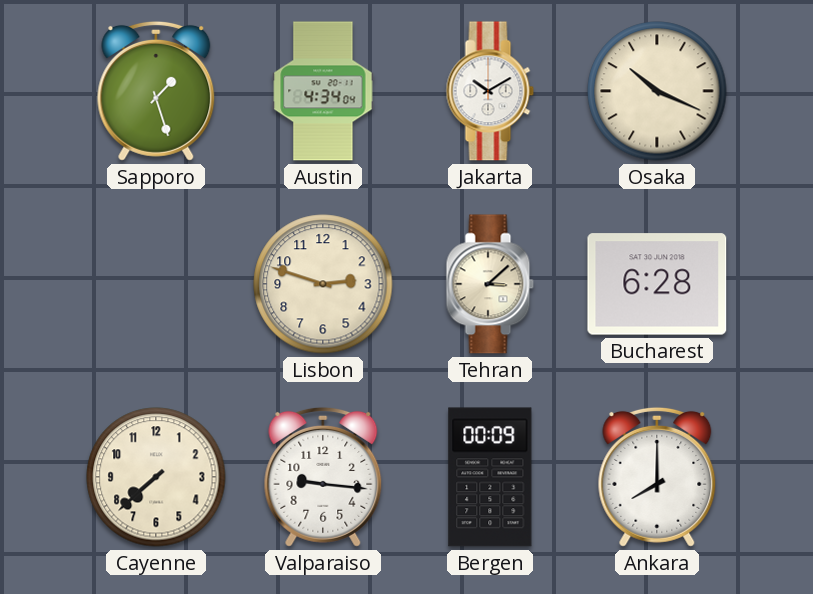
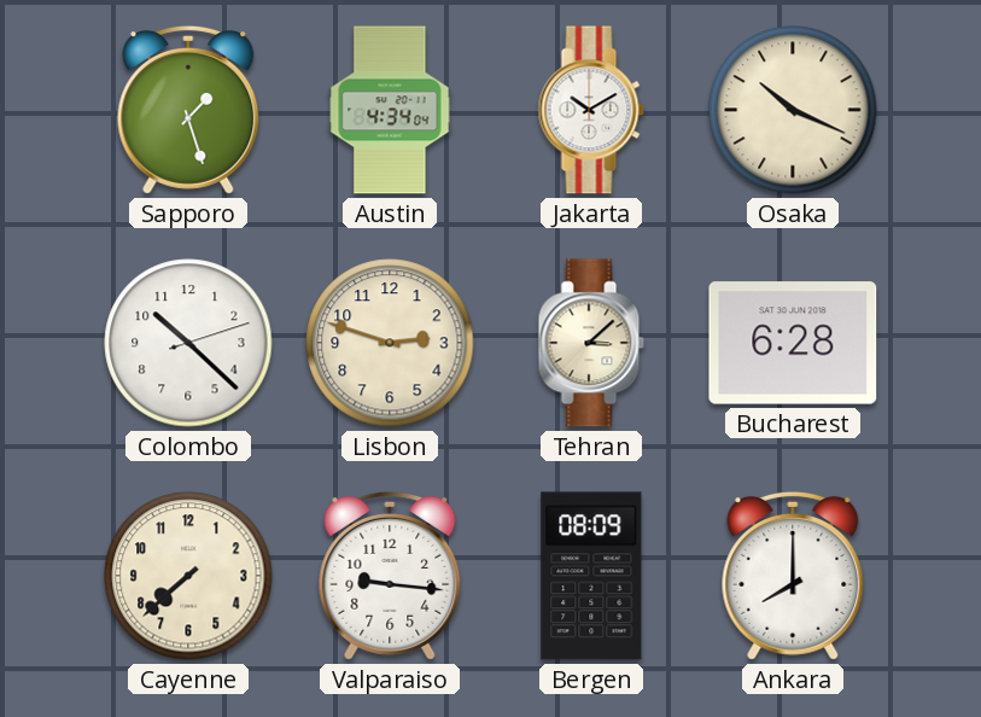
Colombo: none -> 10:22 (188, 343)
Bergen: 00:09 -> 08:09 (591, 576)
